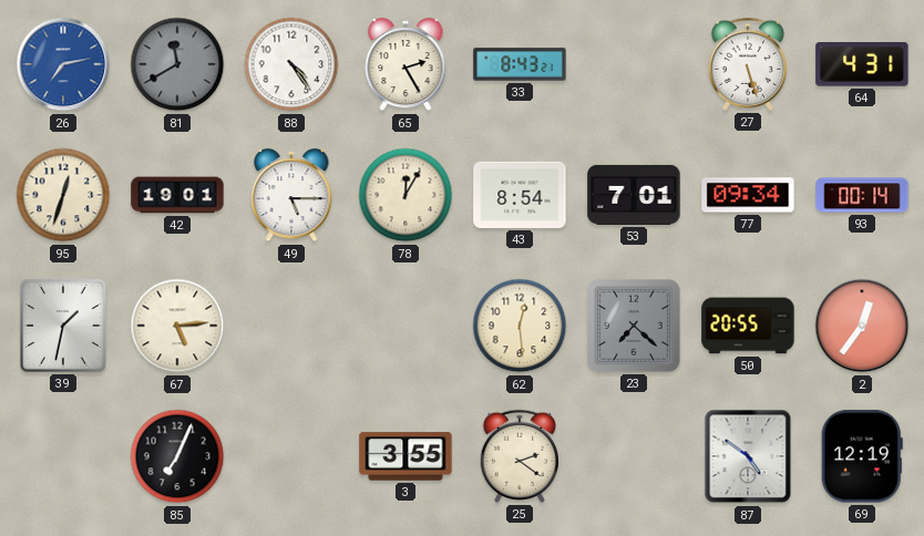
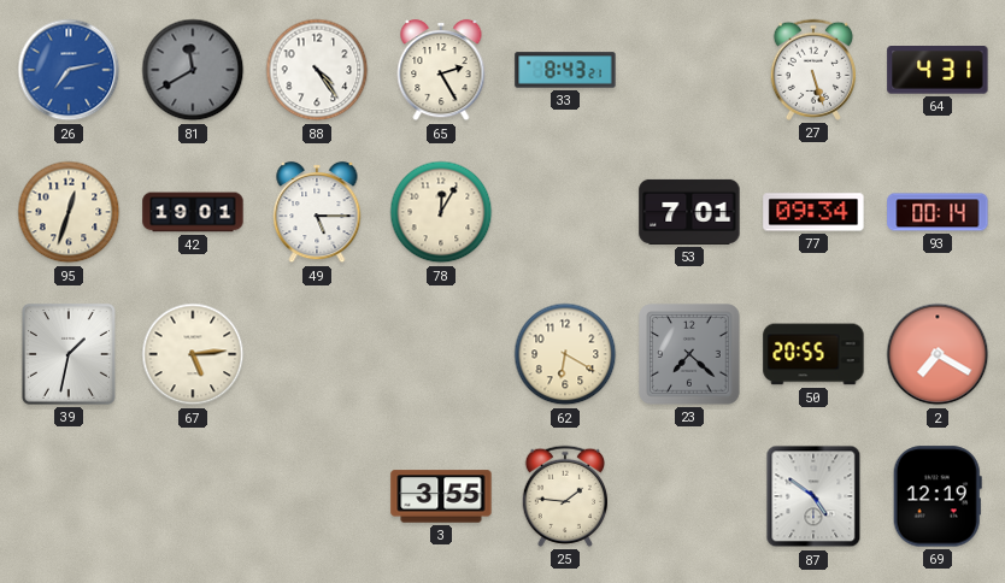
43: 8:54 -> none (520, 195)
62: 12:29 -> 6:20 (565, 354)
2: 12:36 -> 7:20 (938, 354)
85: 7:04 -> none (177, 456)
25: 2:21 -> 1:46 (564, 496)
